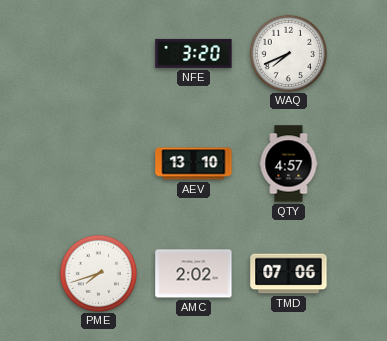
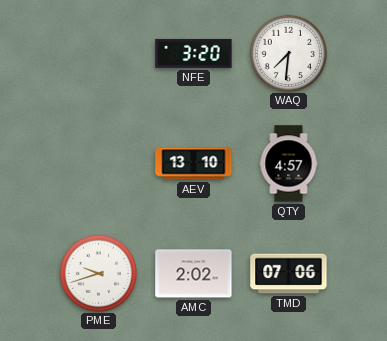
WAQ: 7:41 -> 7:31 (288, 53)
PME: 7:42 -> 9:42 (98, 273)
